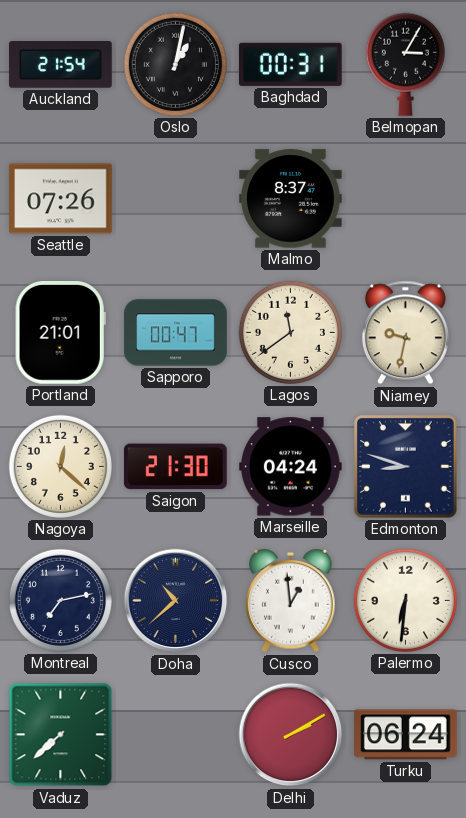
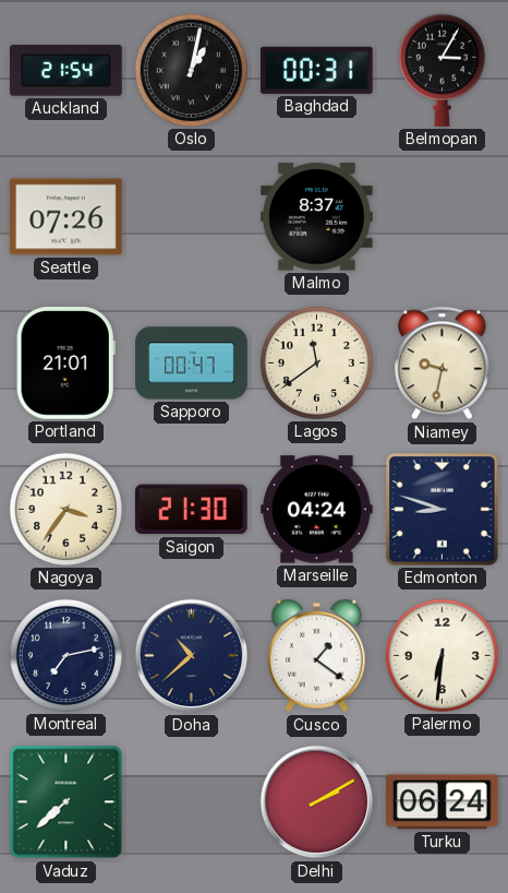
Nagoya: 12:22 -> 3:36 (65, 509)
Cusco: 12:59 -> 1:21 (317, 656)
